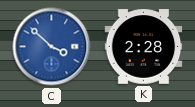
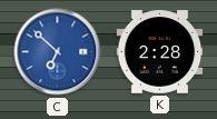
C: 3:52 -> 6:52 (58, 52)
